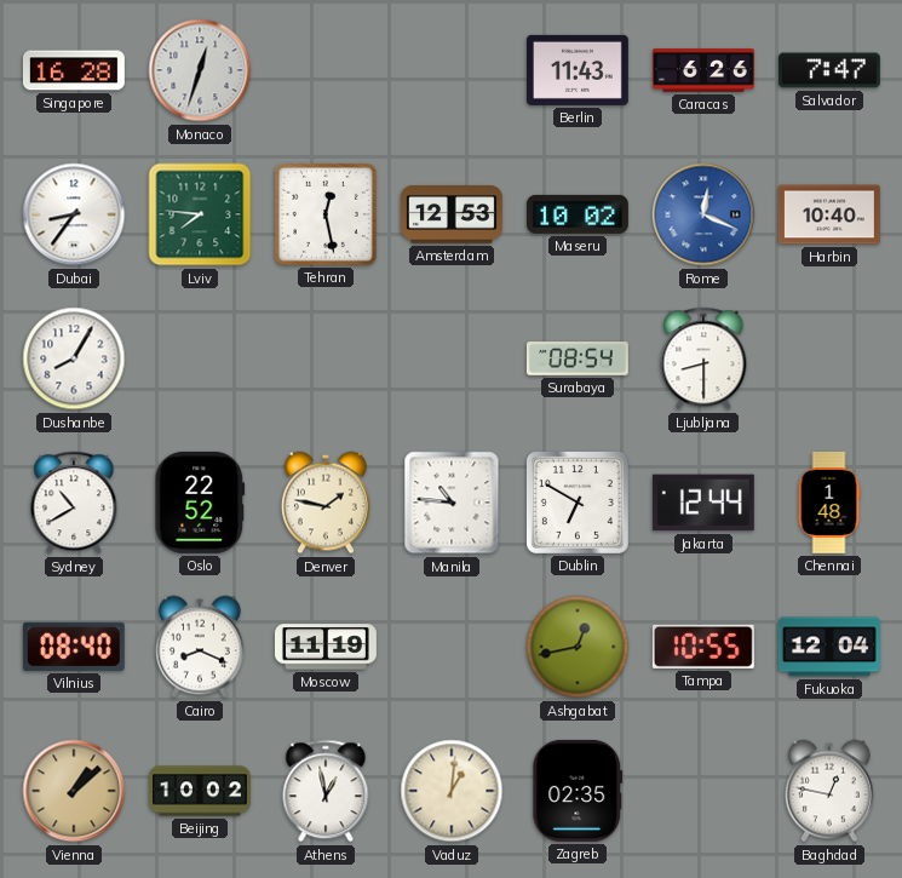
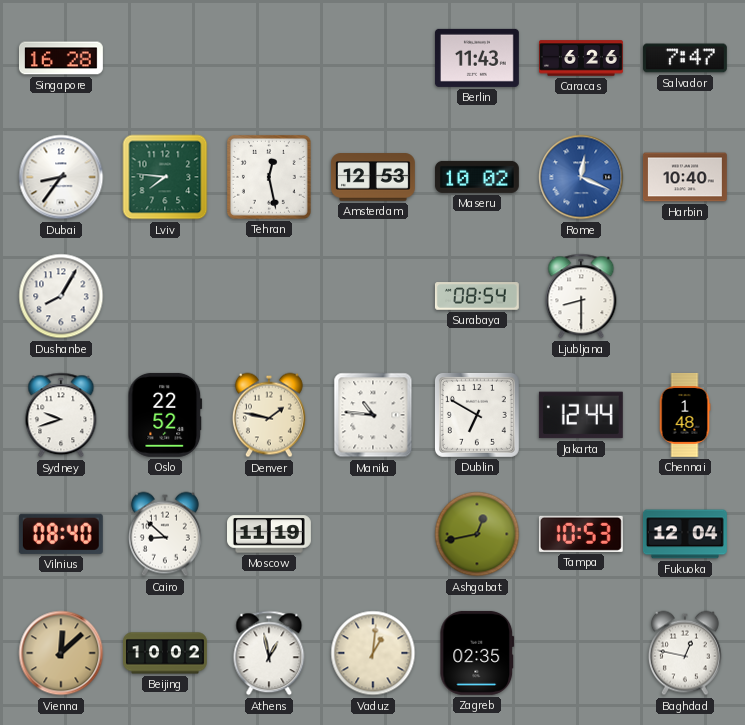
Monaco: 12:33 -> none (200, 70)
Sydney: 10:40 -> 9:42 (61, 415)
Cairo: 8:19 -> 8:52 (165, 534)
Tampa: 10:55 -> 10:53 (581, 534)
Vienna: 1:08 -> 12:08 (61, 653)
